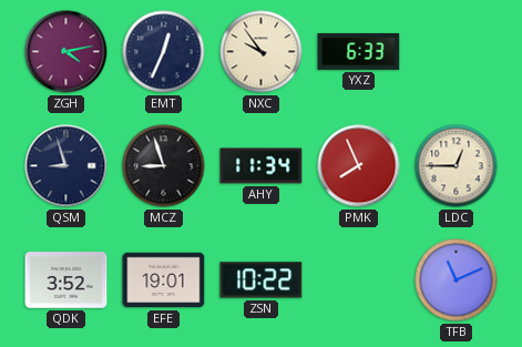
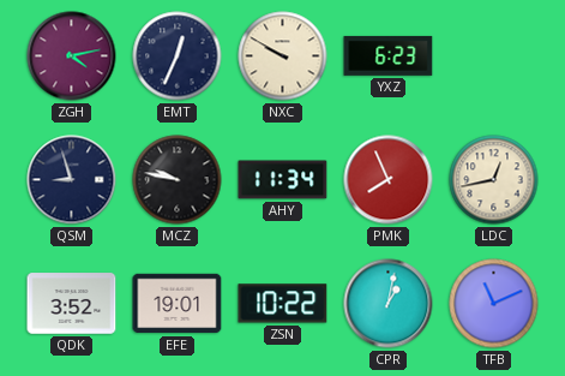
NXC: 9:54 -> 9:50 (283, 56)
YXZ: 6:33 -> 6:23 (389, 55)
MCZ: 8:57 -> 9:47 (178, 180)
LDC: 12:45 -> 12:43 (494, 180)
CPR: none -> 1:02 (389, 304)
